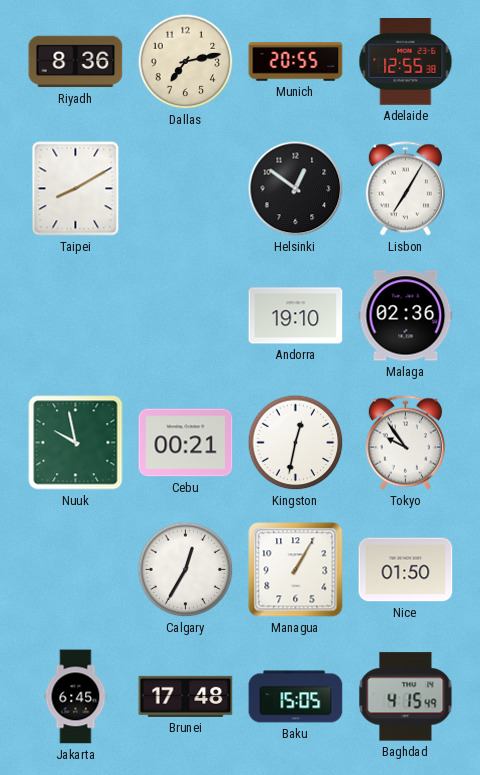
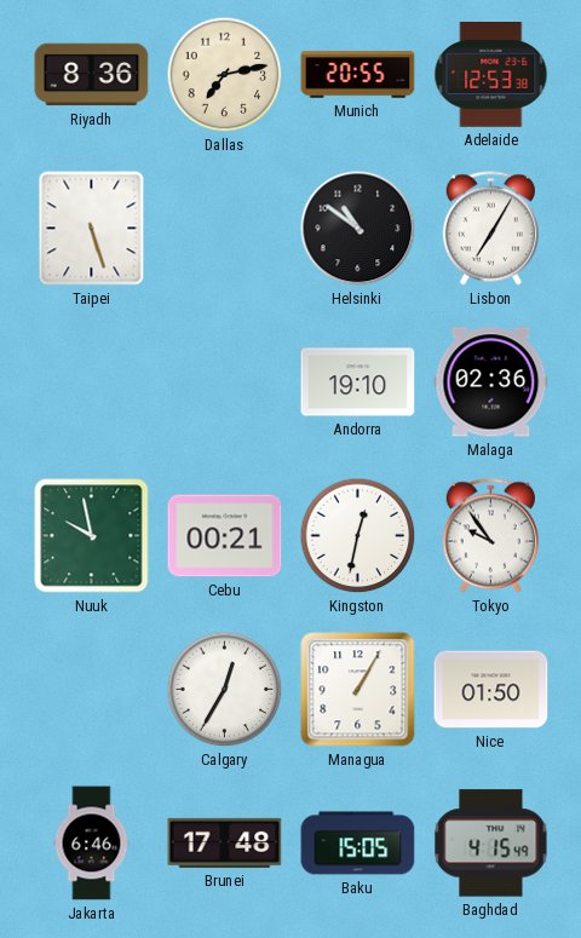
Adelaide: 12:55 -> 12:53 (491, 75)
Taipei: 8:10 -> 5:27 (92, 229)
Helsinki: 12:51 -> 10:51 (358, 229)
Jakarta: 6:45 -> 6:46 (92, 844)
